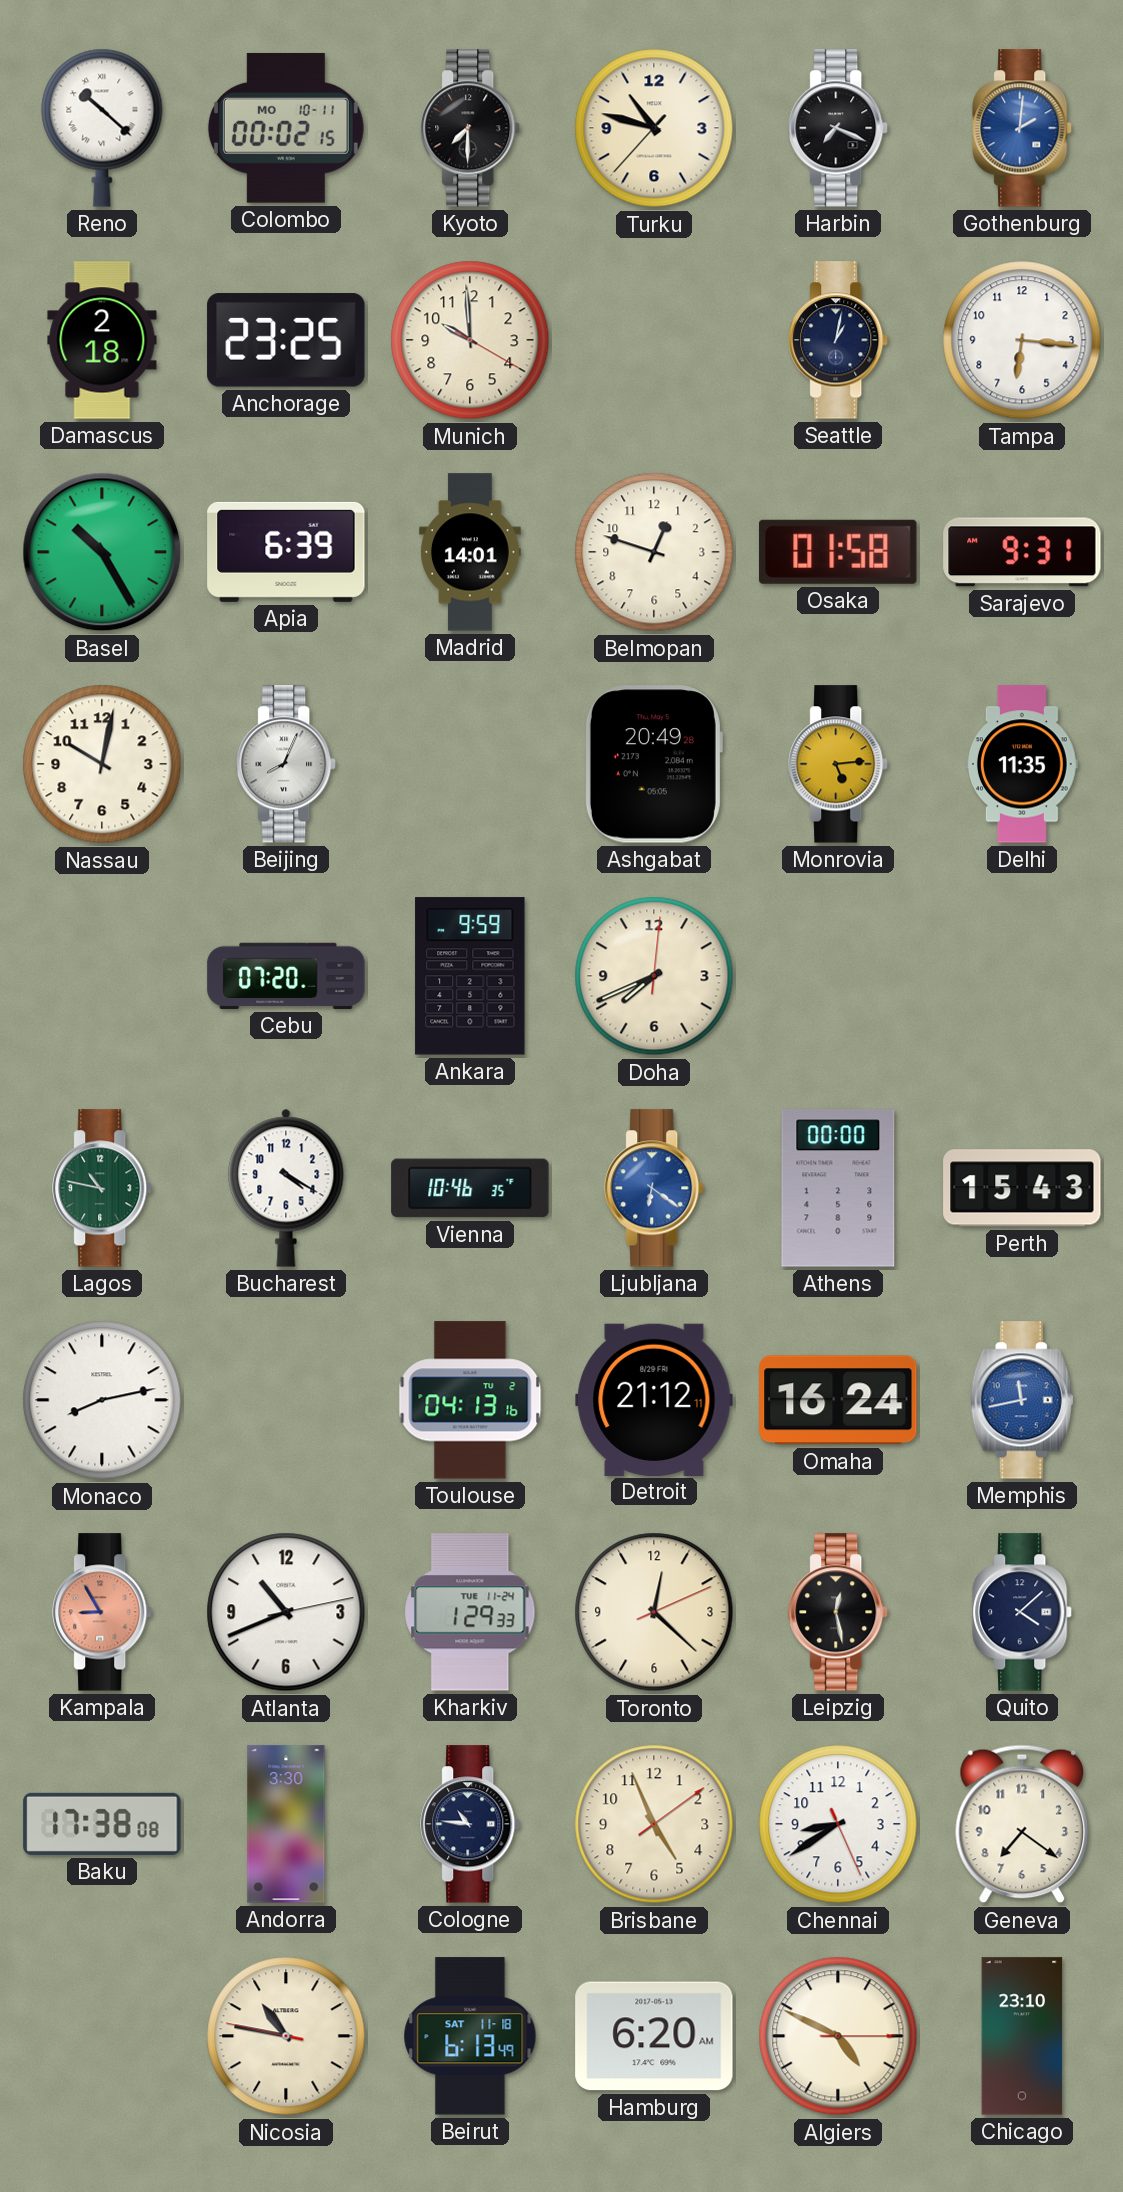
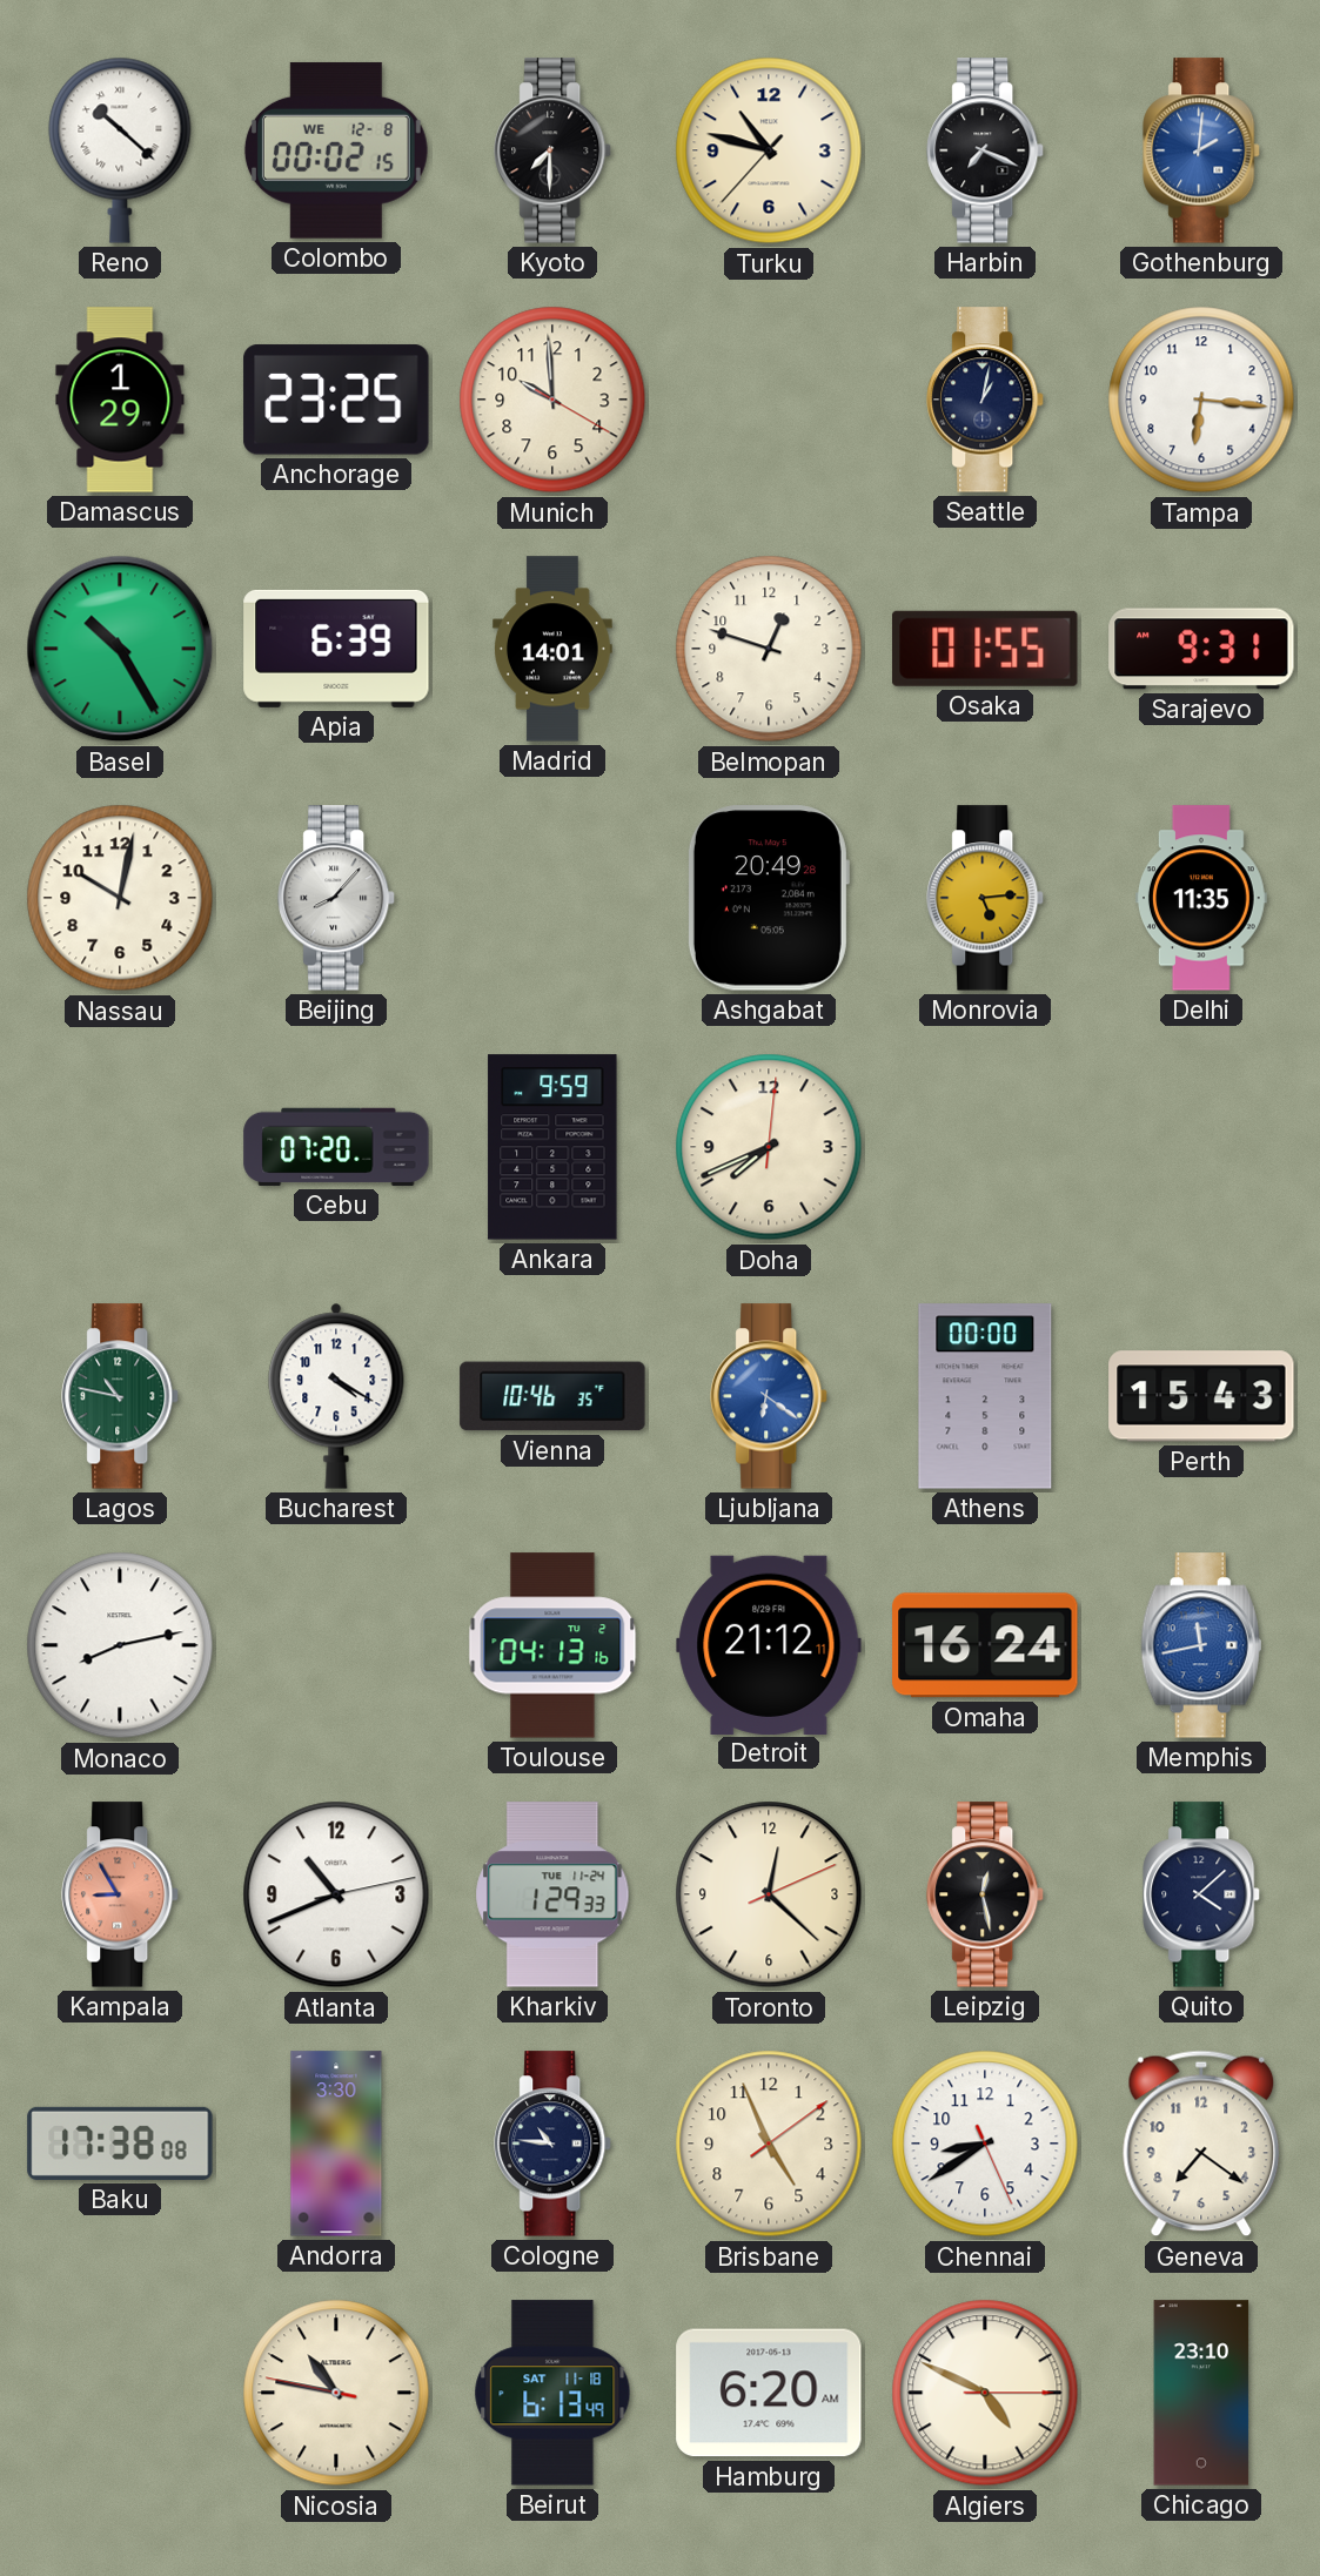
Colombo date: MO 10-11 -> WE 12-8 (336, 150)
Damascus: 2:18 -> 1:29 (120, 400)
Osaka: 01:58 -> 01:55 (986, 649)
Beijing: 8:04 -> 8:07 (337, 898)
